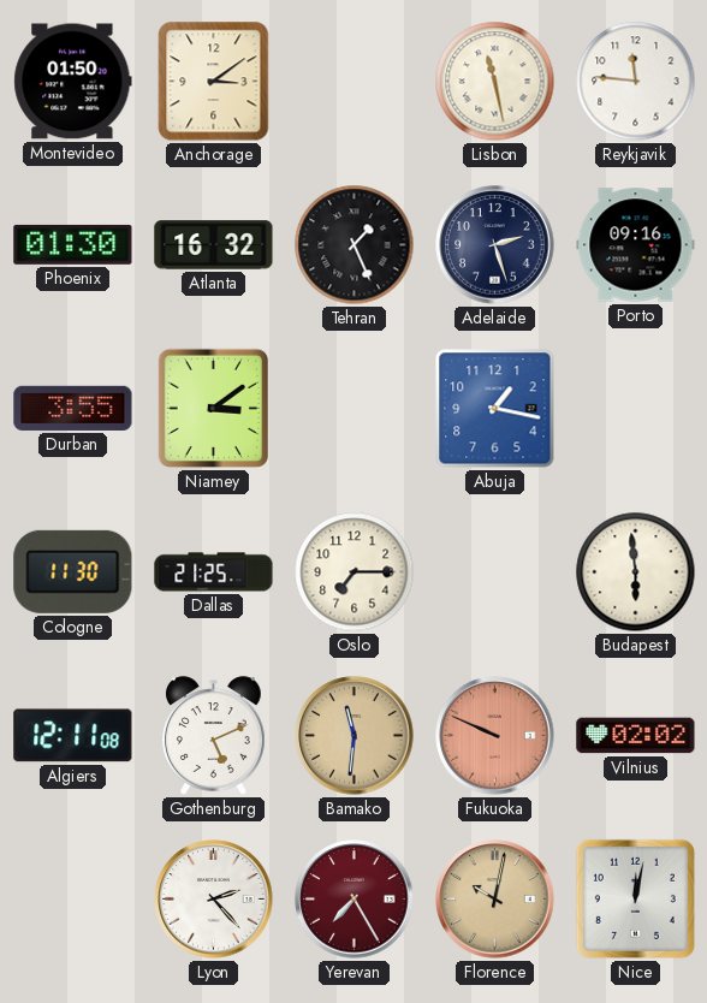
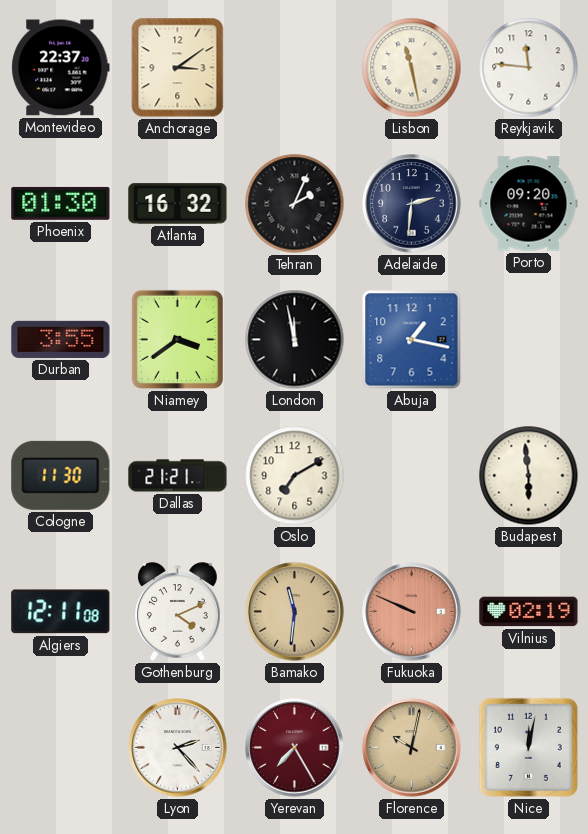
Montevideo: 01:50 -> 22:37 (61, 68)
Tehran: 1:26 -> 2:04 (295, 204)
Adelaide: 2:27 -> 2:31 (412, 204)
Porto: 09:16 -> 09:20 (529, 204)
Niamey: 3:09 -> 3:39 (177, 339)
London: none -> 11:58 (295, 340)
Dallas: 21:25 -> 21:21 (178, 476)
Oslo: 7:15 -> 7:10 (295, 476)
Gothenburg: 5:11 -> 4:11 (178, 612)
Vilnius: 02:02 -> 02:19 (529, 612)
